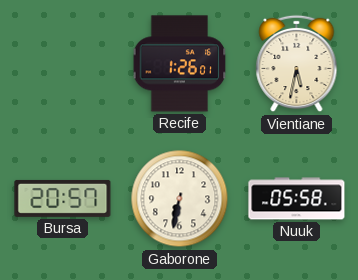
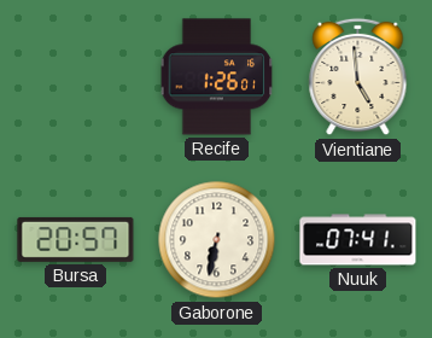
Vientiane: 5:32 -> 4:59 (358, 77)
Nuuk: 05:58 -> 07:41 (358, 240)
